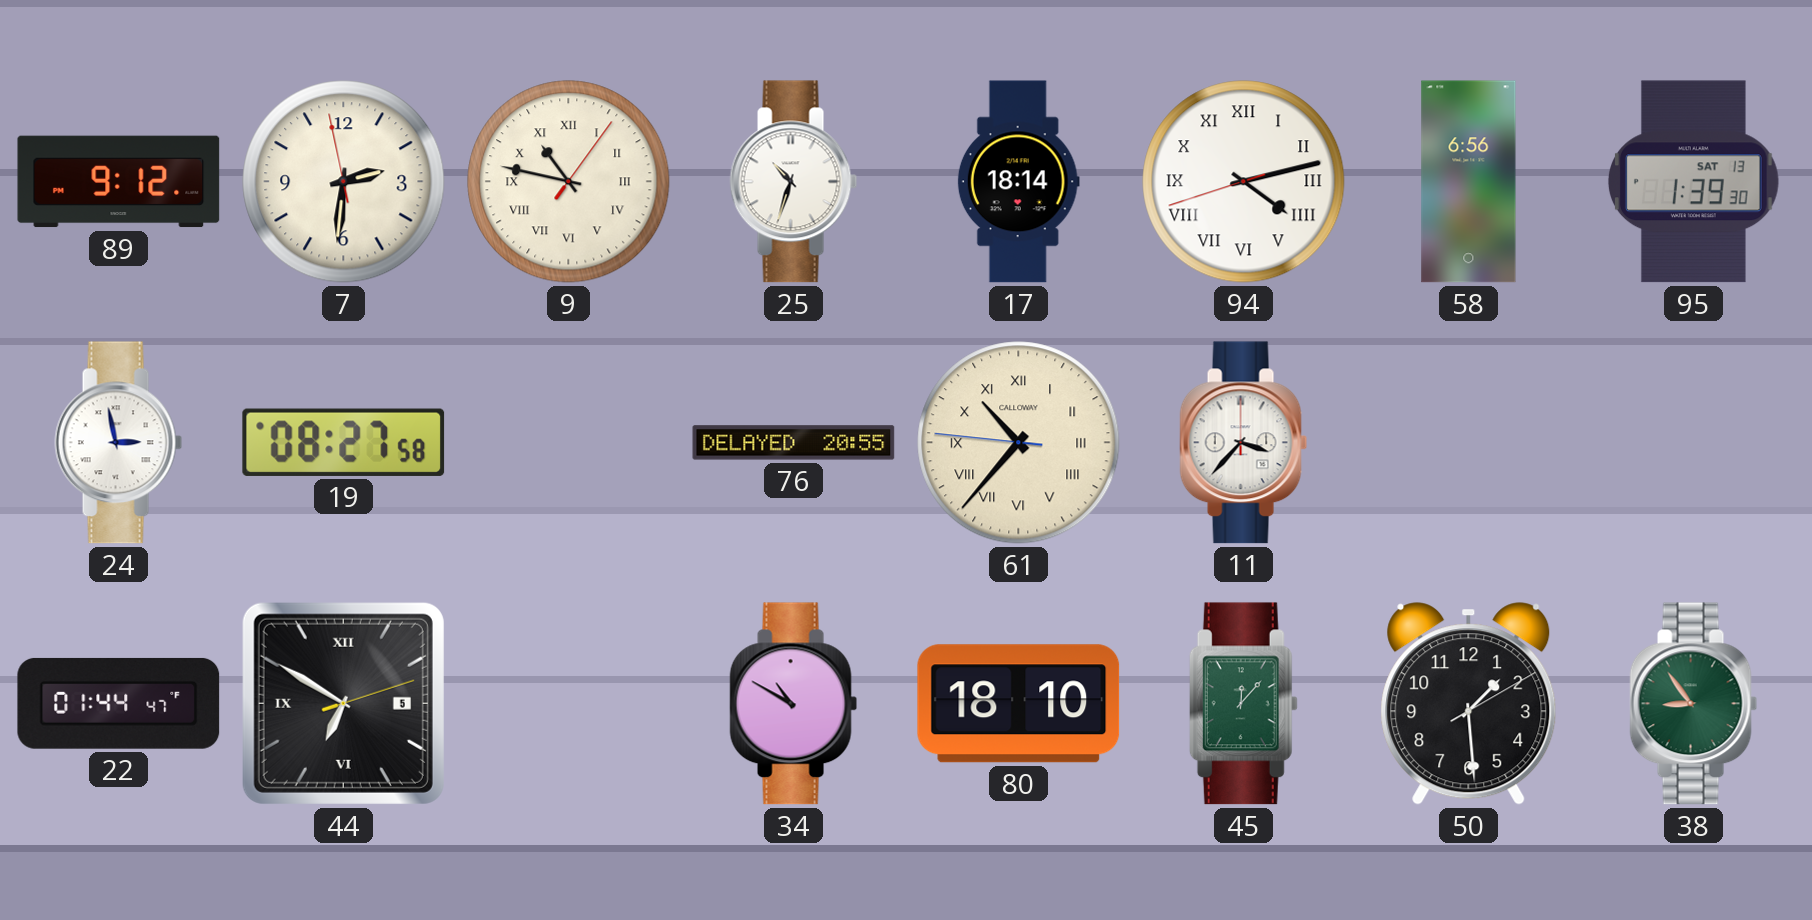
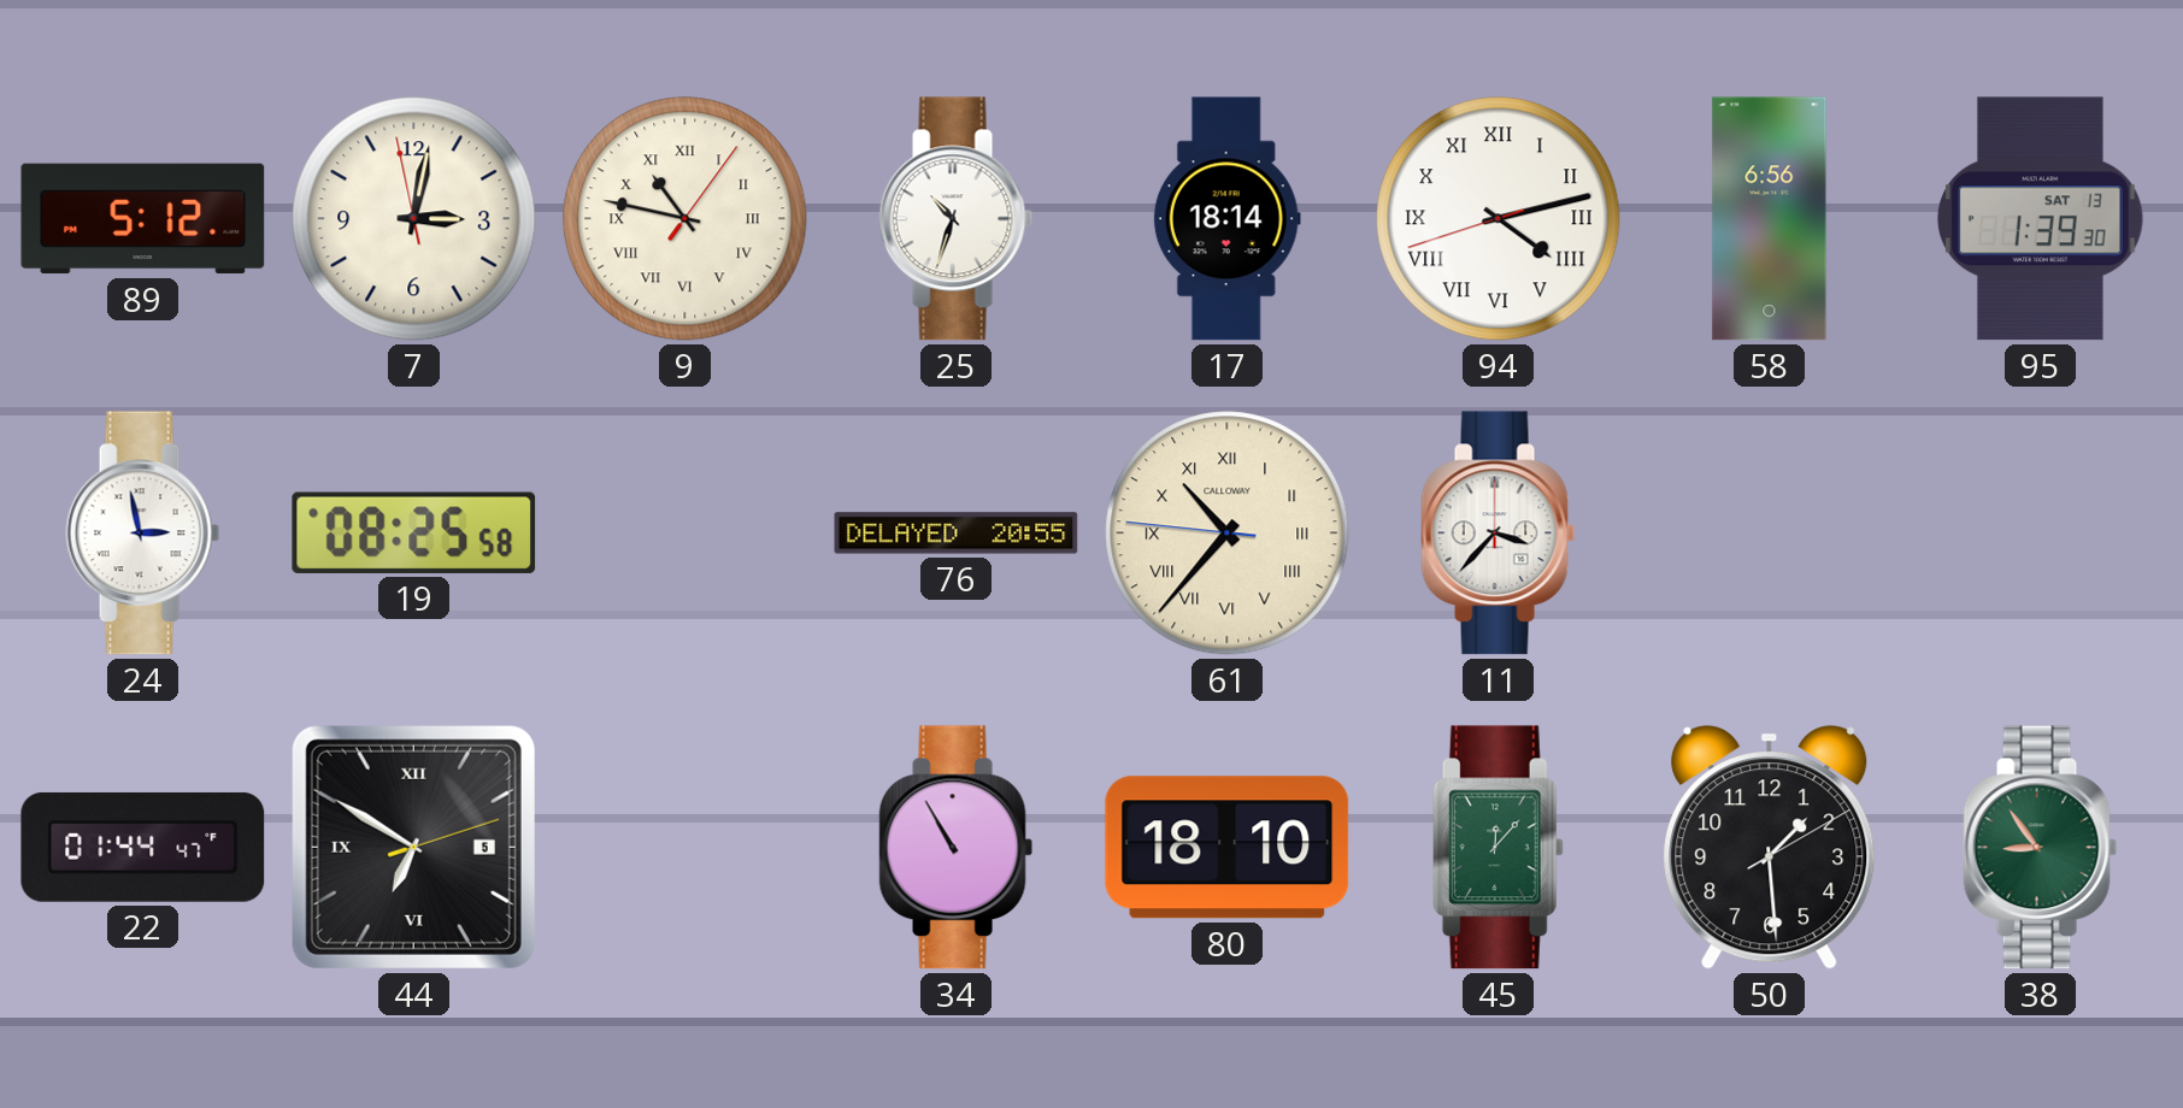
89: 9:12 -> 5:12 (143, 219)
7: 2:30 -> 3:01 (414, 219)
19: 08:27 -> 08:25 (414, 532)
34: 10:50 -> 10:55 (957, 848)
